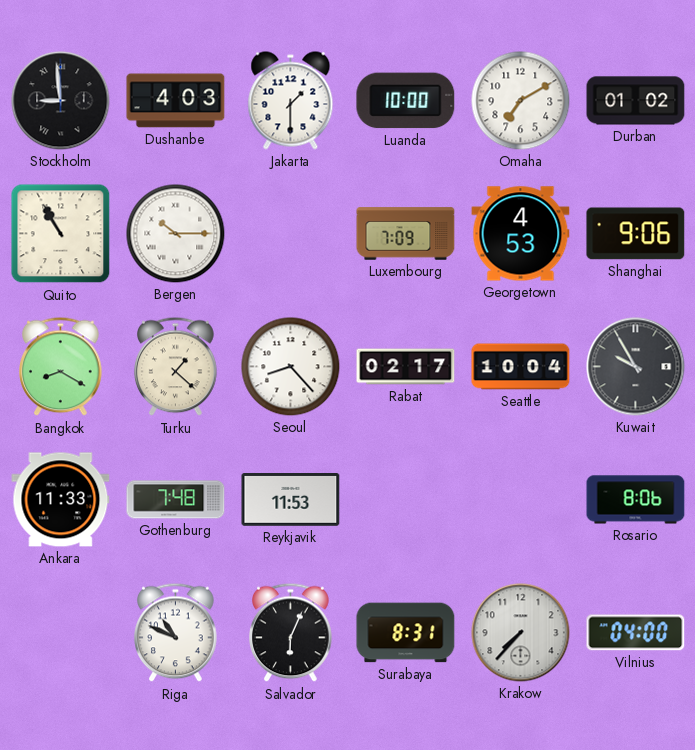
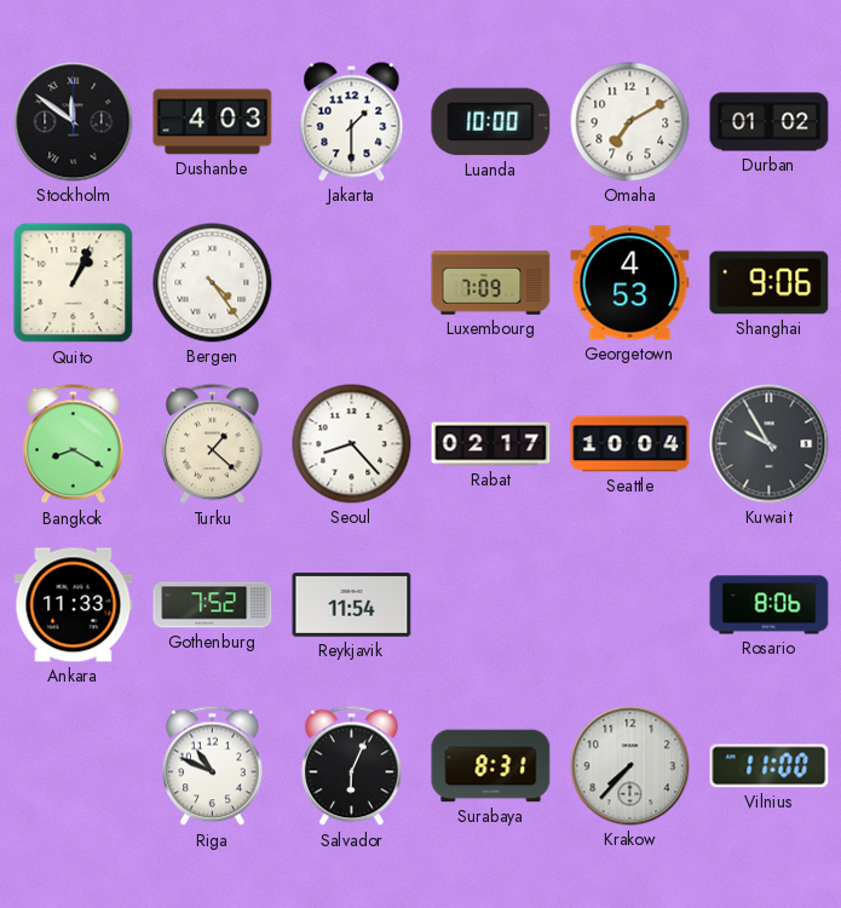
Stockholm: 8:59 -> 11:51 (74, 122)
Quito: 10:55 -> 1:04 (74, 283)
Bergen: 10:15 -> 4:24 (213, 283)
Gothenburg: 7:48 -> 7:52 (213, 605)
Reykjavik: 11:53 -> 11:54 (352, 605)
Vilnius: 04:00 -> 11:00 (770, 766)
